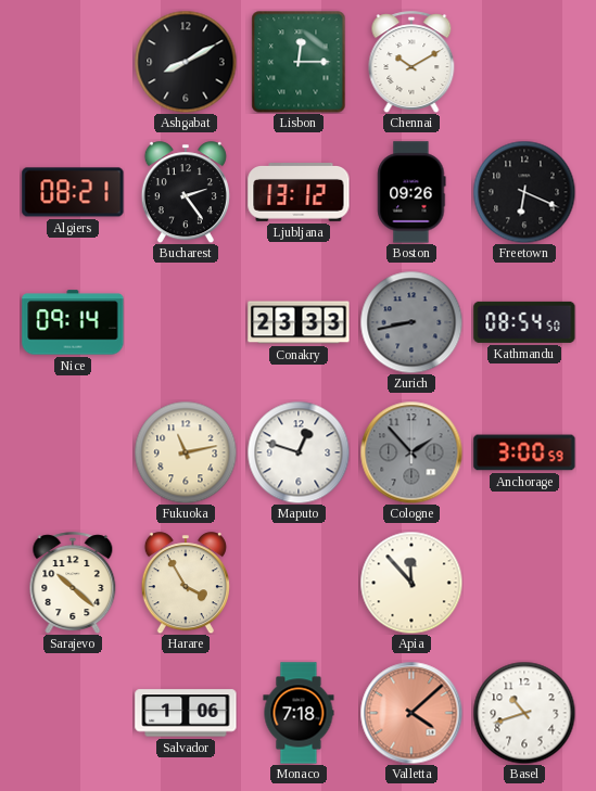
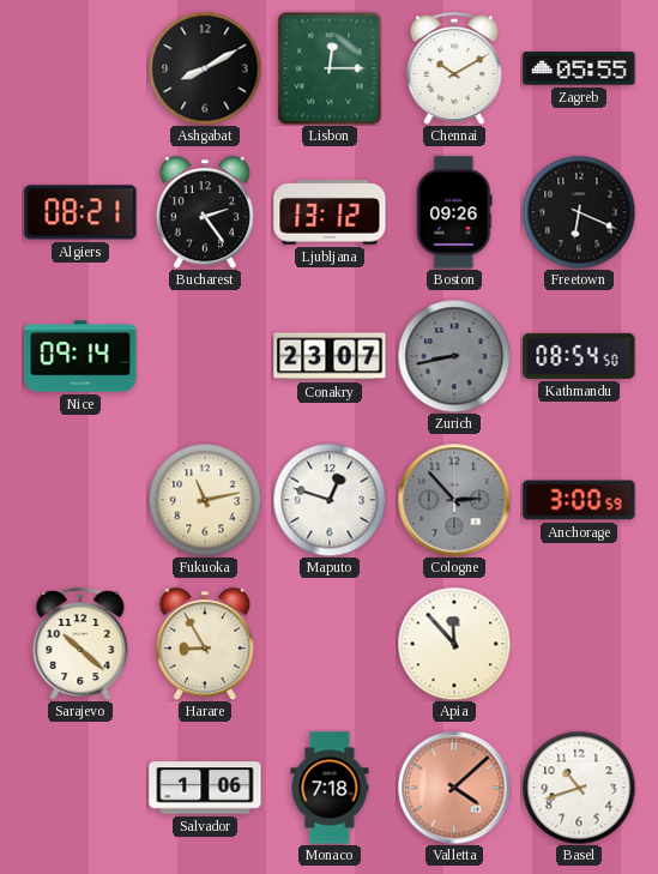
Zagreb: none -> 05:55 (579, 68)
Conakry: 23:33 -> 23:07 (330, 356)
Cologne: 1:53 -> 2:53 (454, 500)
Harare: 3:55 -> 8:55 (205, 644)
